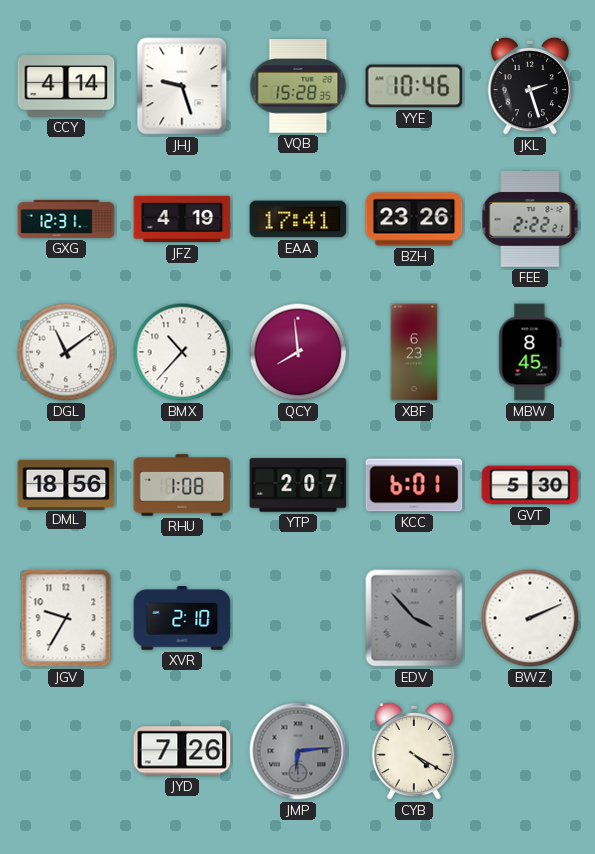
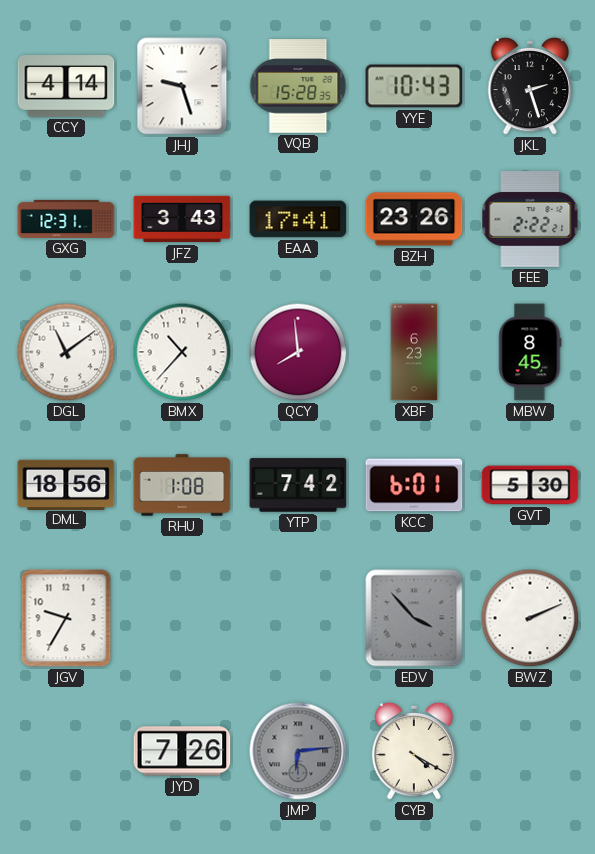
YYE: 10:46 -> 10:43 (414, 86)
JFZ: 4:19 -> 3:43 (182, 219)
YTP: 2:07 -> 7:42 (298, 485)
XVR: 2:10 -> none (182, 618)
